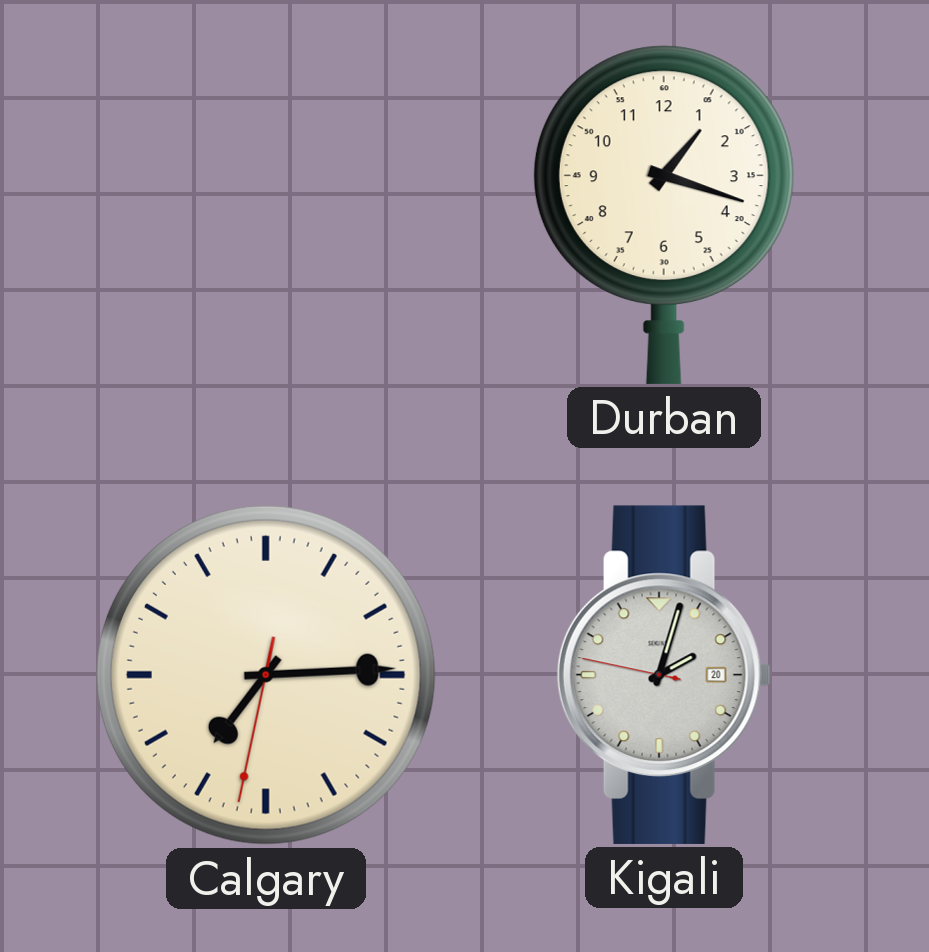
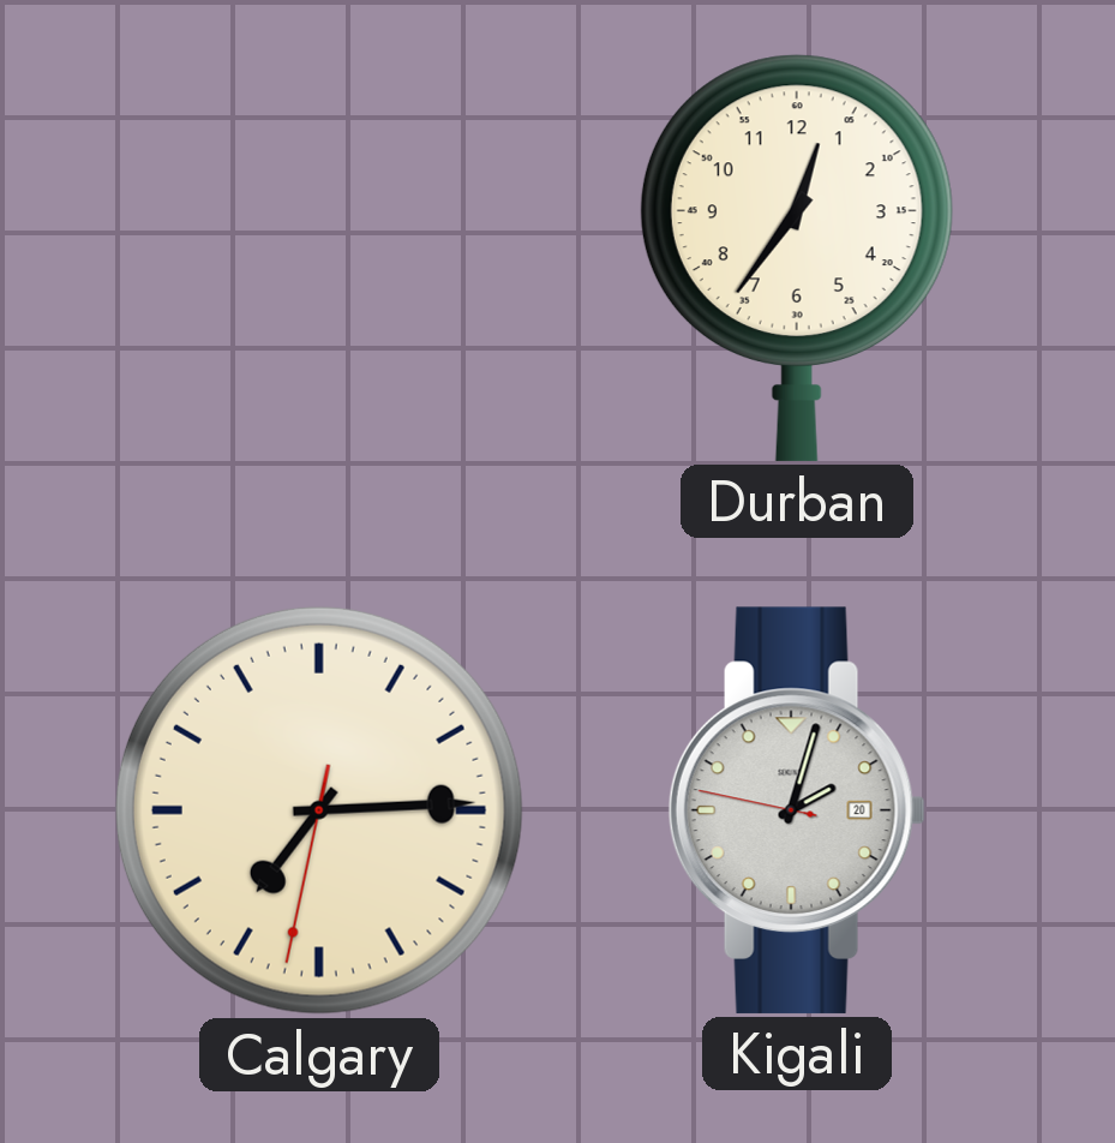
Durban: 1:18 -> 12:36 (797, 258)
